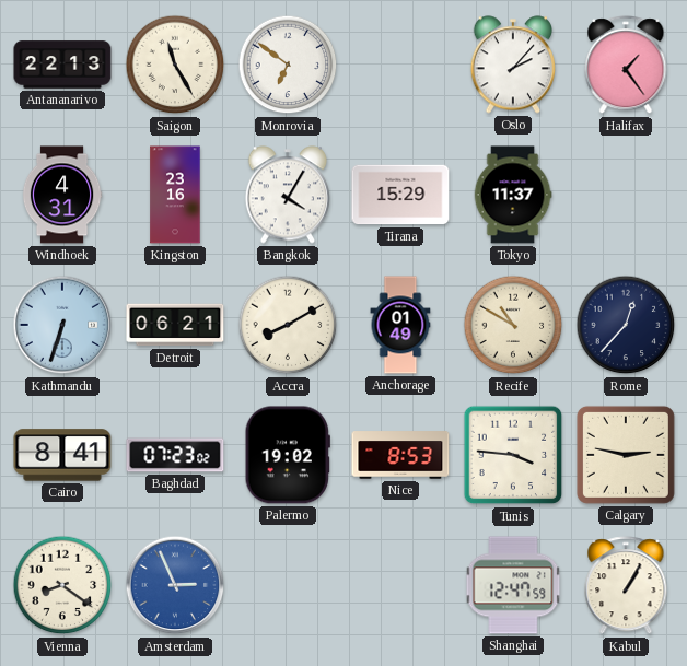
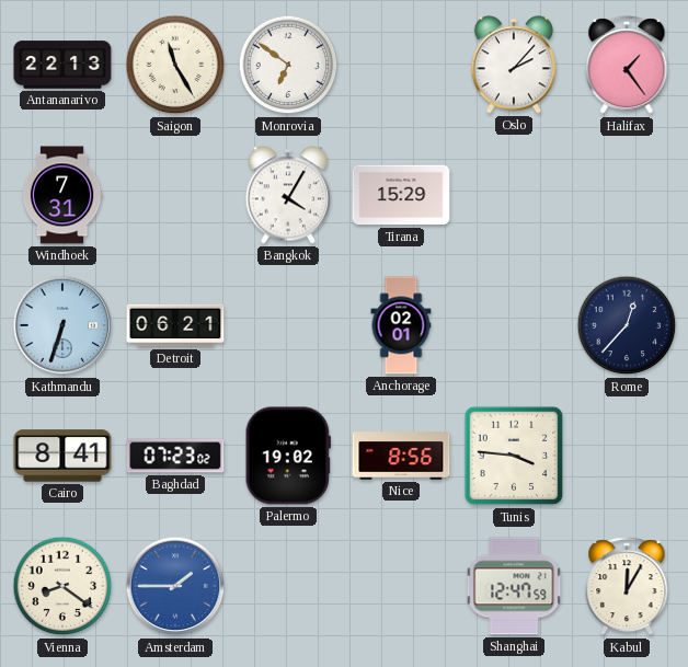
Windhoek: 4:31 -> 7:31 (62, 195)
Kingston: 23:16 -> none (175, 195)
Tokyo: 11:37 -> none (513, 195)
Accra: 8:10 -> none (288, 325)
Anchorage: 01:49 -> 02:01 (401, 325)
Recife: 10:50 -> none (513, 325)
Nice: 8:53 -> 8:56 (401, 456)
Calgary: 2:47 -> none (626, 455)
Amsterdam: 2:56 -> 1:45 (175, 586)
Kabul: 1:05 -> 12:05 (627, 587)
